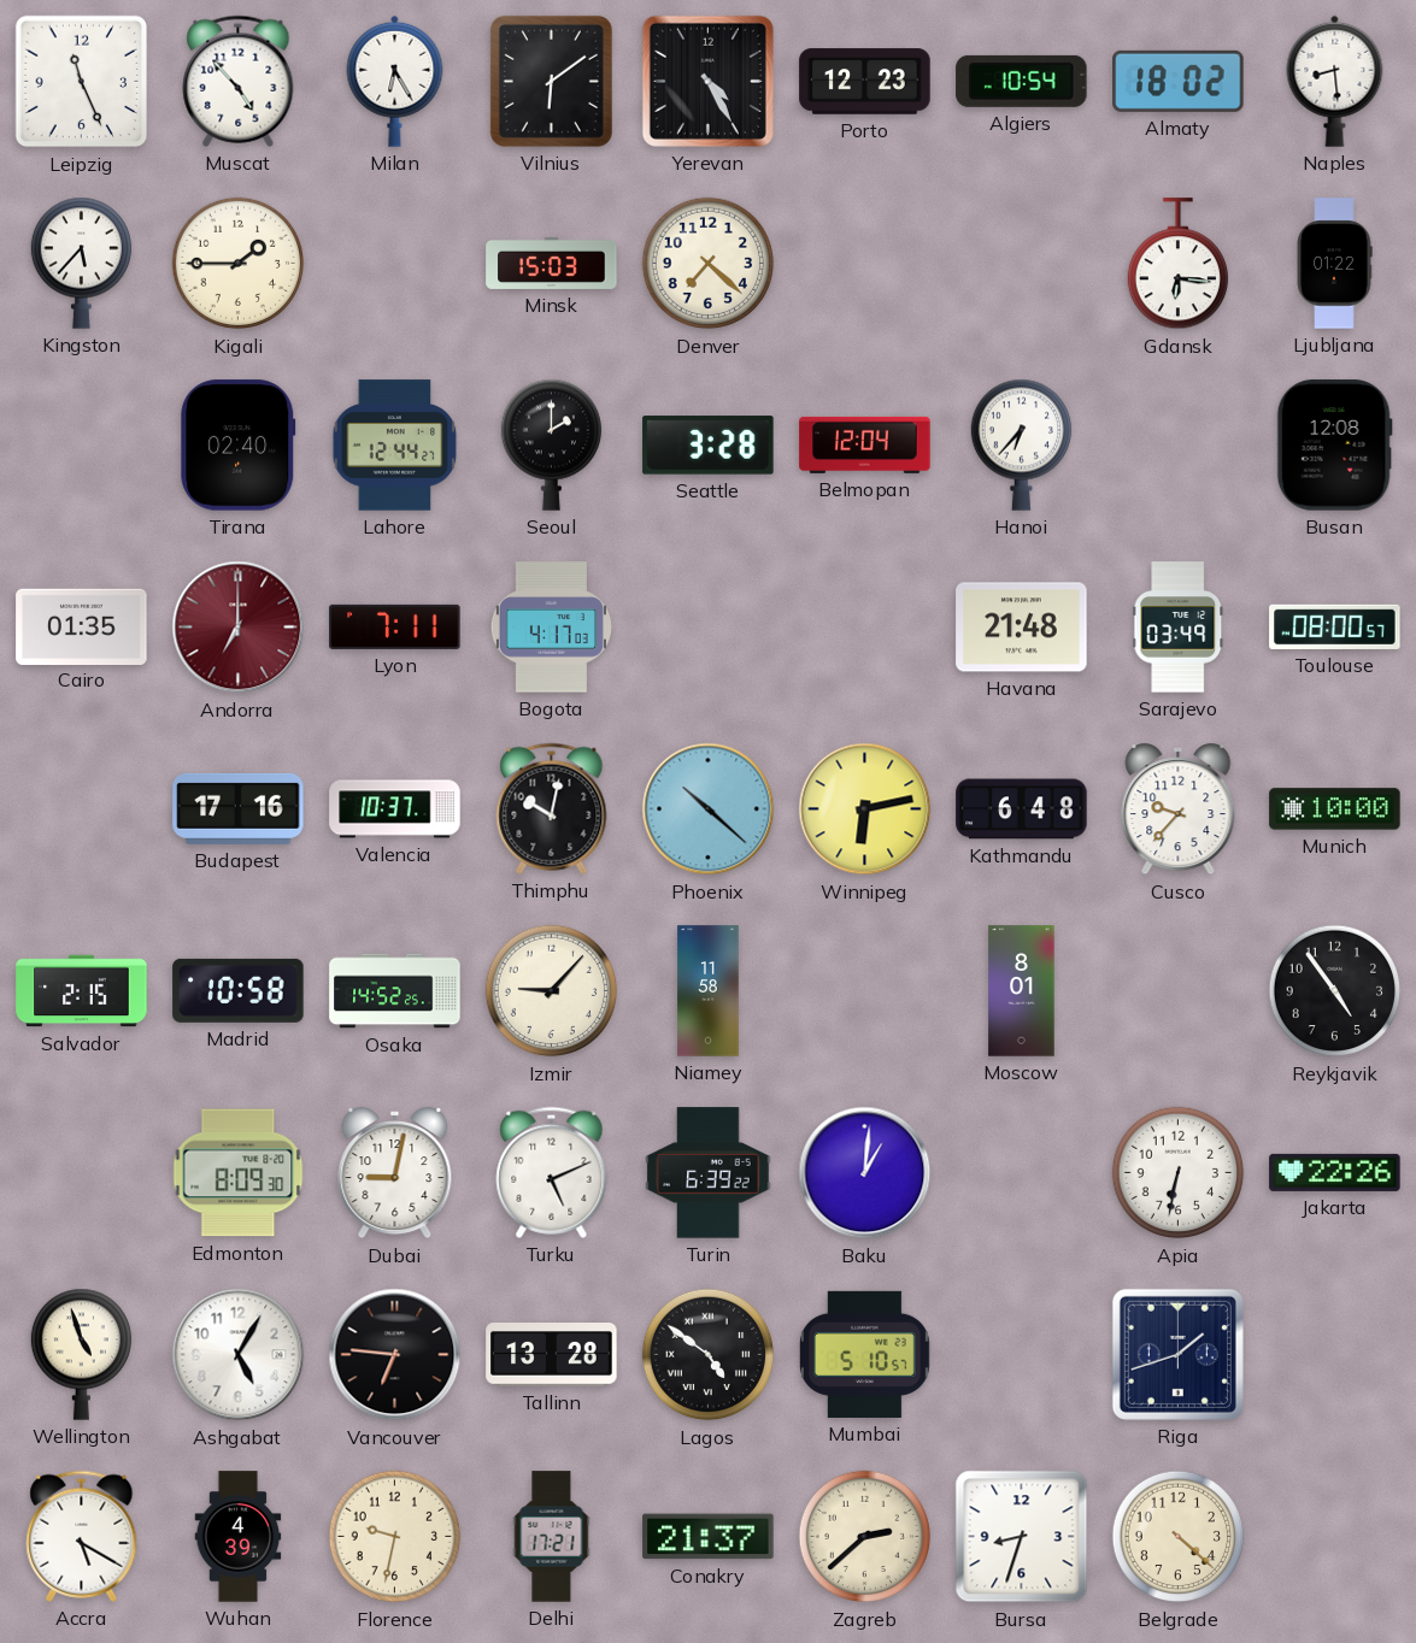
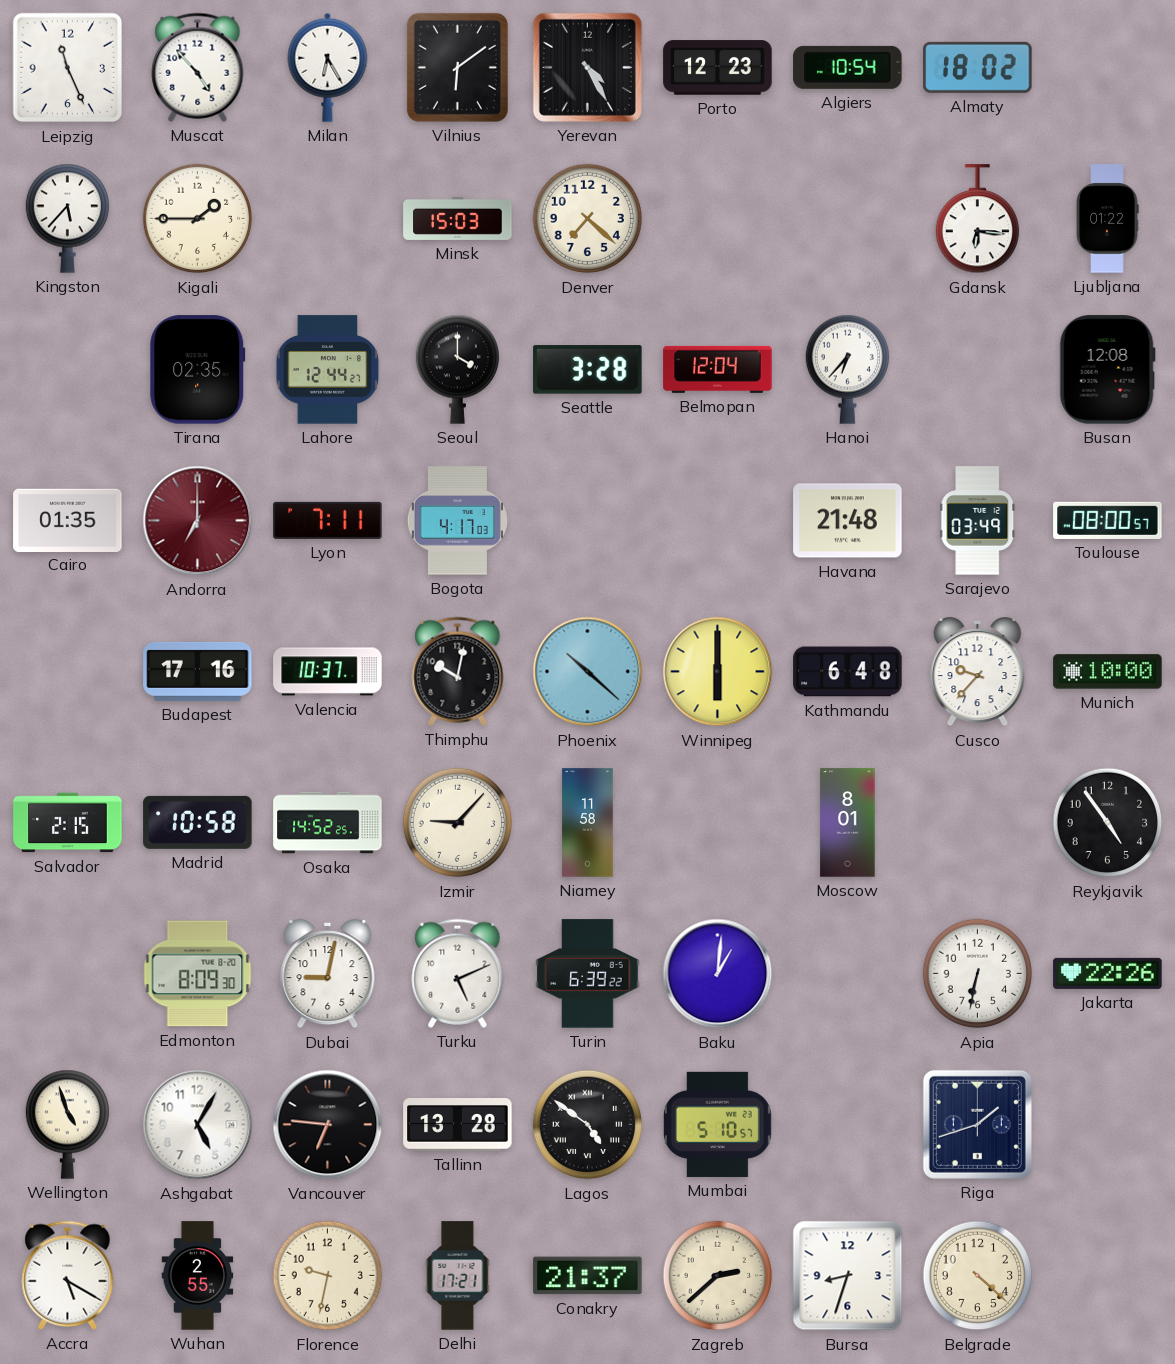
Naples: 8:29 -> none (1335, 81)
Tirana: 02:40 -> 02:35 (198, 370)
Seoul: 2:00 -> 4:00 (457, 369)
Winnipeg: 6:13 -> 6:00 (718, 672)
Wuhan: 4:39 -> 2:55 (198, 1276)
